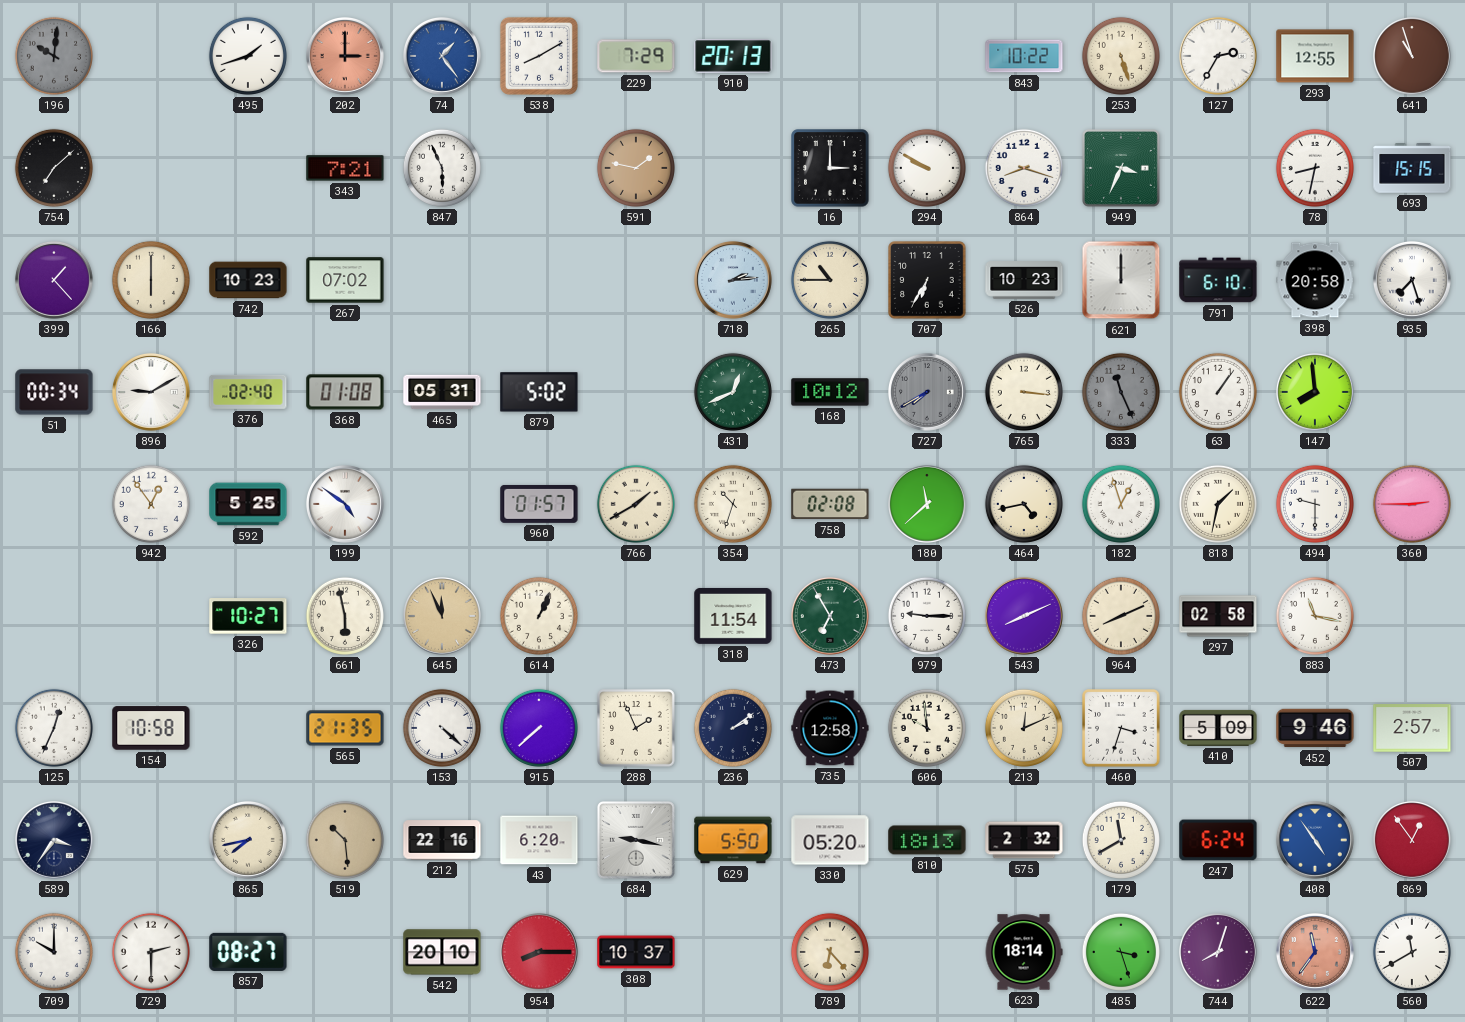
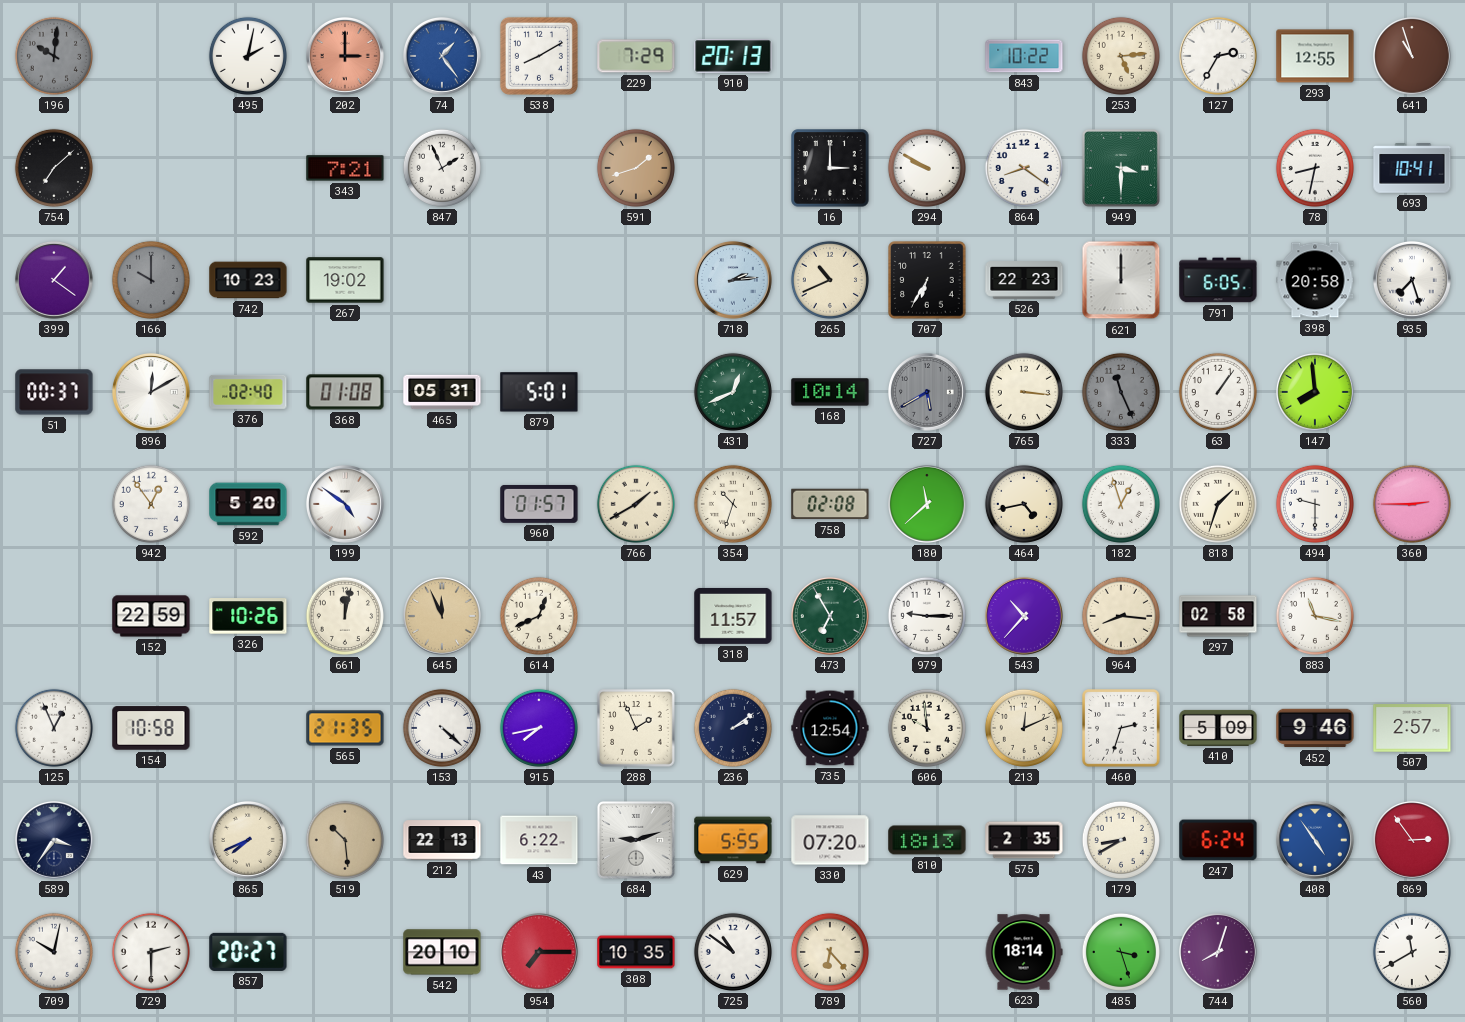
495: 1:42 -> 2:02 (248, 56)
253: 5:27 -> 5:14 (1121, 56)
847: 5:56 -> 1:56 (442, 168)
591: 1:47 -> 1:42 (636, 168)
864: 8:18 -> 8:21 (1024, 168)
949: 3:34 -> 3:30 (1121, 168)
693: 15:15 -> 10:41 (1412, 169)
399: 1:23 -> 1:21 (54, 280)
166: 6:00 -> 10:00 (151, 280)
166 dial: cream -> grey (151, 280)
267: 07:02 -> 19:02 (345, 280)
265: 10:45 -> 10:41 (830, 280)
526: 10:23 -> 22:23 (1024, 280)
791: 6:10 -> 6:05 (1218, 280)
51: 00:34 -> 00:37 (54, 392)
896: 9:10 -> 12:10 (151, 392)
879: 5:02 -> 5:01 (539, 392)
168: 10:12 -> 10:14 (830, 392)
727: 7:40 -> 5:40 (927, 392)
592: 5:25 -> 5:20 (248, 504)
818: 1:32 -> 1:33 (1218, 504)
152: none -> 22:59 (151, 616)
326: 10:27 -> 10:26 (248, 616)
661: 5:58 -> 12:02 (345, 616)
614: 1:04 -> 12:41 (539, 616)
318: 11:54 -> 11:57 (733, 616)
543: 8:11 -> 10:37 (1024, 616)
964: 8:11 -> 8:16 (1121, 616)
125: 12:34 -> 12:56 (54, 728)
915: 7:38 -> 7:43 (539, 728)
735: 12:58 -> 12:54 (830, 728)
460: 3:33 -> 2:33 (1121, 728)
865: 7:43 -> 7:41 (248, 840)
212: 22:16 -> 22:13 (442, 840)
43: 6:20 -> 6:22 (539, 840)
684: 9:17 -> 9:12 (636, 840)
629: 5:50 -> 5:55 (733, 840)
330: 05:20 -> 07:20 (830, 840)
575: 2:32 -> 2:35 (1024, 840)
179: 11:40 -> 8:40 (1121, 840)
869: 12:54 -> 2:54 (1412, 840)
709: 10:00 -> 10:02 (54, 952)
857: 08:27 -> 20:27 (248, 952)
954: 8:15 -> 7:15 (539, 952)
308: 10:37 -> 10:35 (636, 952)
725: none -> 10:51 (733, 952)
622: 11:36 -> none (1315, 952)
